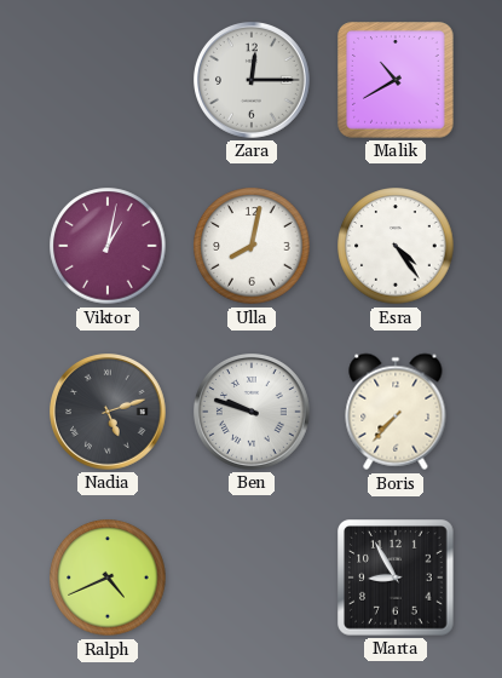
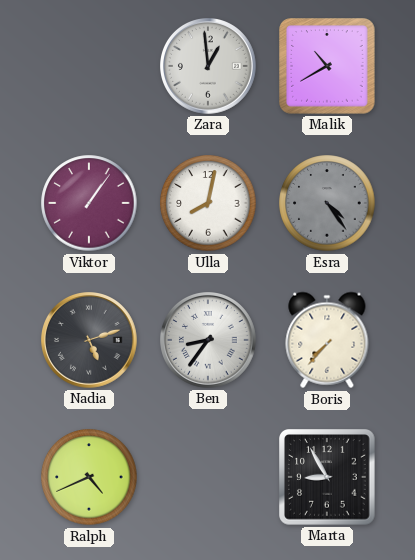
Zara: 12:15 -> 12:59 (209, 67)
Viktor: 1:02 -> 1:06 (89, 203)
Esra dial: white -> grey (327, 203)
Ben: 9:48 -> 8:36 (209, 341)
